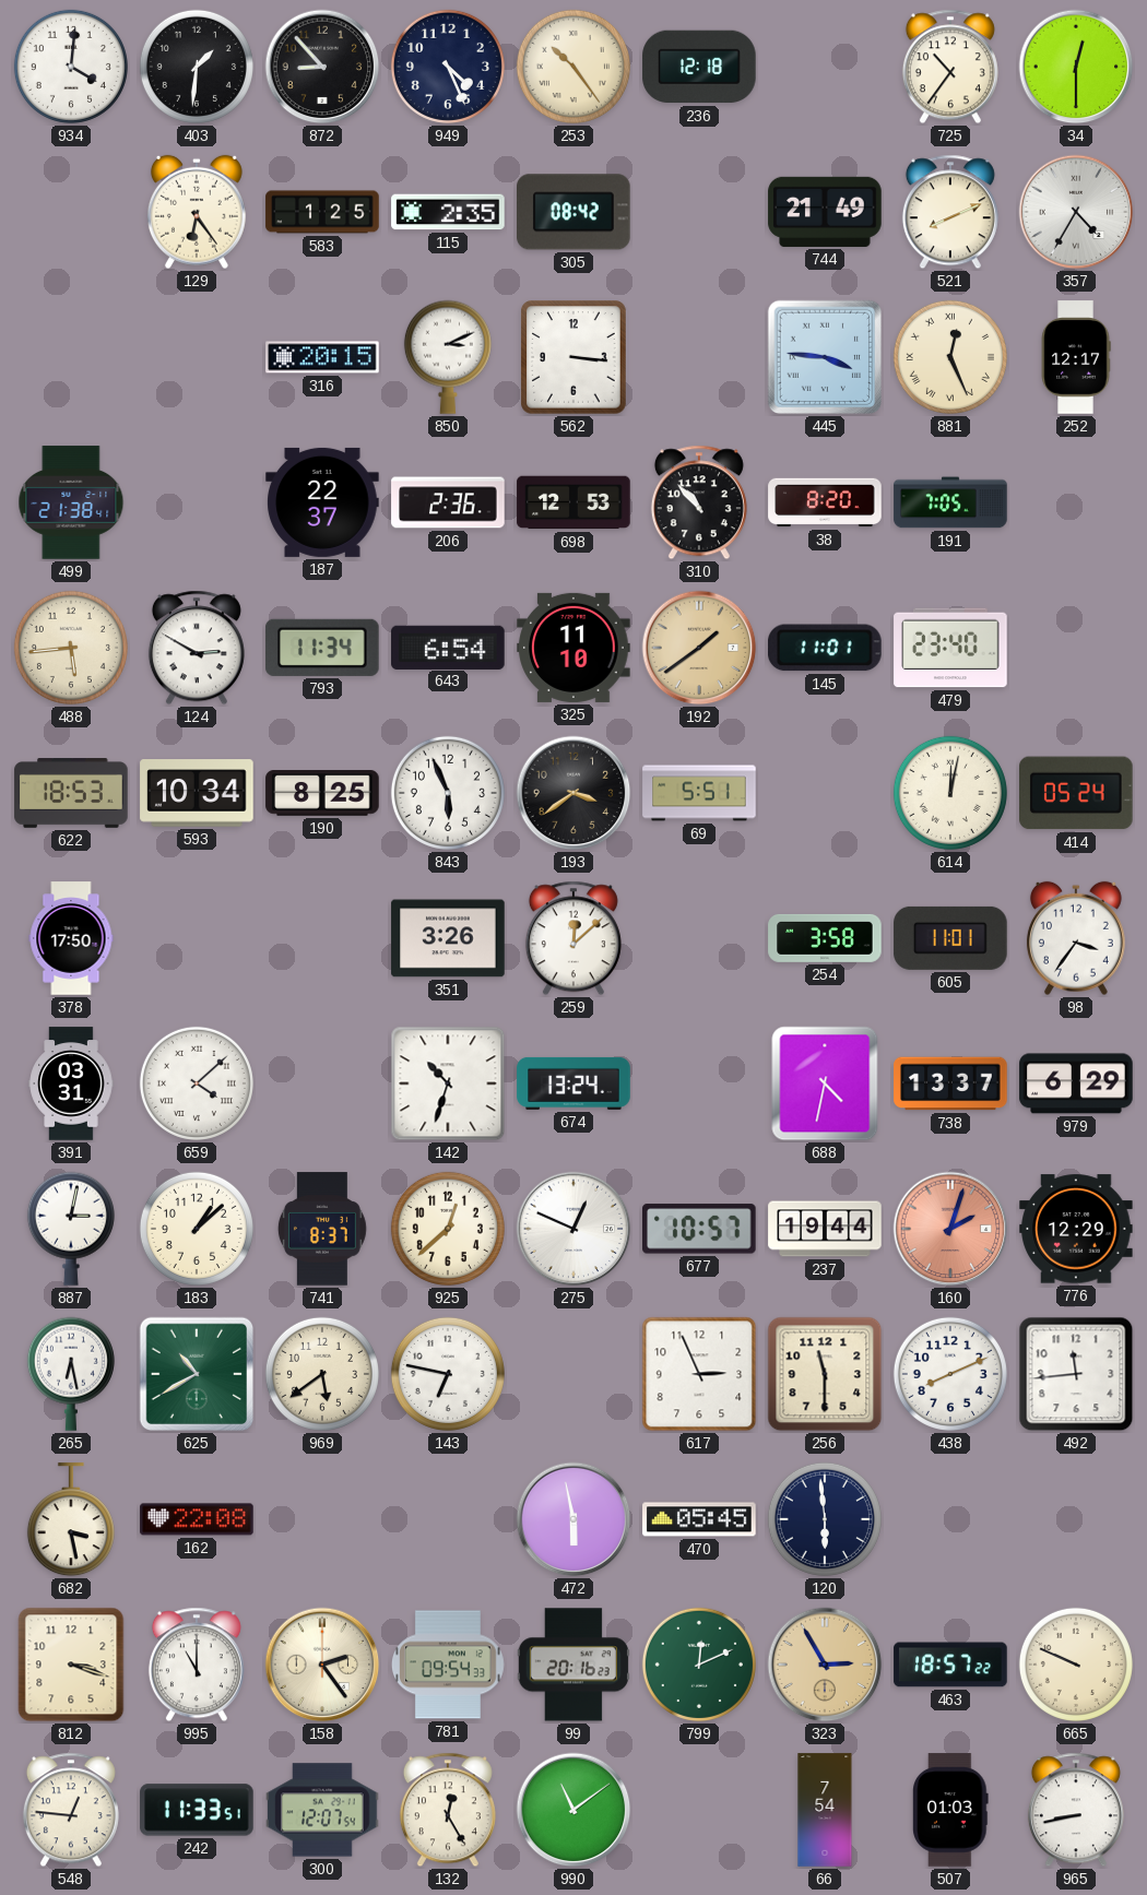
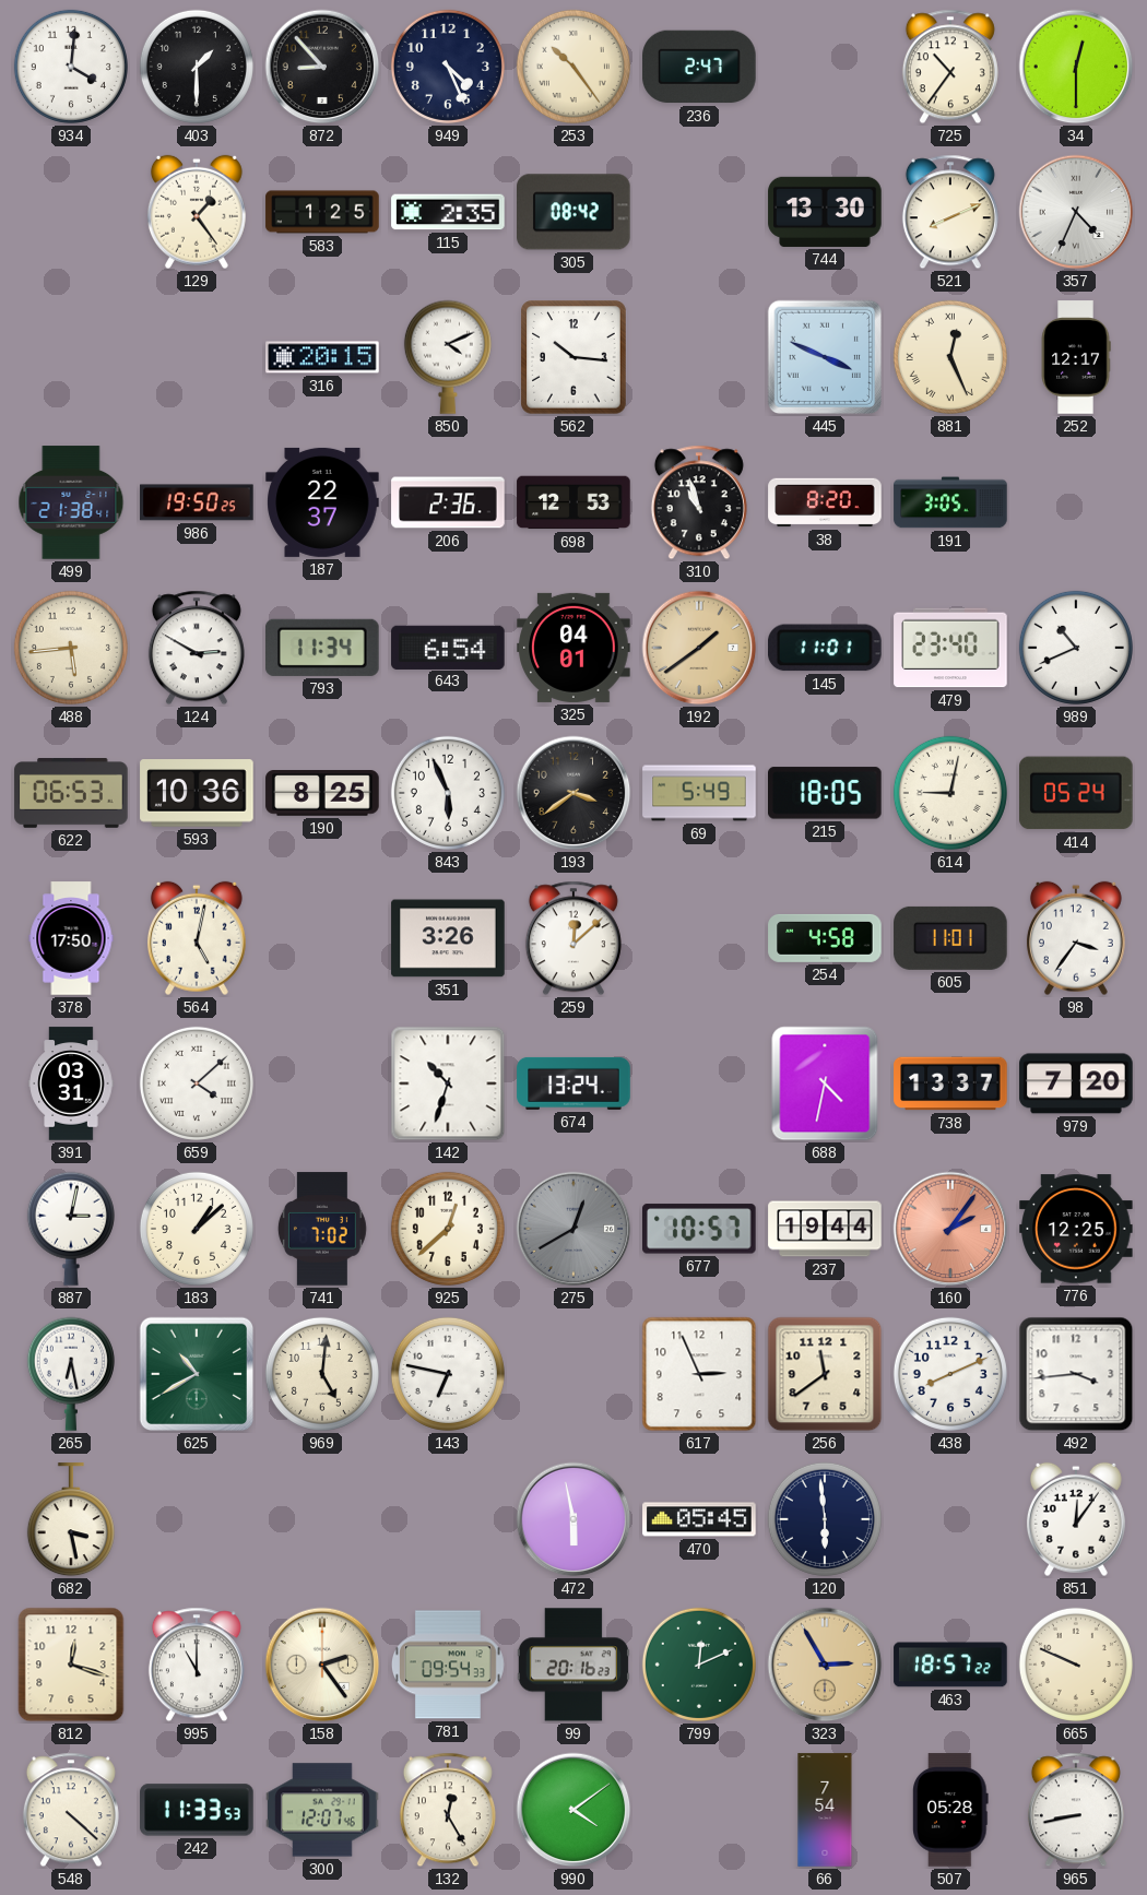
403: 1:31 -> 1:30 (197, 67)
236: 12:18 -> 2:47 (699, 67)
129: 6:24 -> 1:24 (197, 212)
744: 21:49 -> 13:30 (825, 212)
357: 4:35 -> 4:34 (1076, 212)
850: 3:11 -> 4:11 (448, 357)
562: 3:16 -> 10:16 (573, 357)
445: 3:46 -> 3:49 (825, 357)
986: none -> 19:50 (197, 502)
310: 10:53 -> 10:57 (699, 502)
191: 7:05 -> 3:05 (950, 502)
325: 11:10 -> 04:01 (573, 648)
989: none -> 10:41 (1076, 648)
622: 18:53 -> 06:53 (71, 794)
593: 10:34 -> 10:36 (197, 793)
69: 5:51 -> 5:49 (699, 793)
215: none -> 18:05 (826, 793)
614: 12:02 -> 9:02 (950, 793)
564: none -> 5:02 (197, 938)
254: 3:58 -> 4:58 (825, 938)
979: 6:29 -> 7:20 (1076, 1083)
741: 8:37 -> 7:02 (322, 1229)
275: 12:49 -> 12:40 (573, 1229)
275 dial: white -> grey (573, 1229)
160: 2:03 -> 2:06 (950, 1229)
776: 12:29 -> 12:25 (1076, 1229)
969: 5:39 -> 5:01 (322, 1374)
256: 11:30 -> 11:39 (825, 1374)
492: 11:44 -> 3:44 (1076, 1374)
162: 22:08 -> none (197, 1519)
851: none -> 12:06 (1076, 1519)
812: 3:18 -> 12:18 (71, 1665)
548: 12:46 -> 4:22 (71, 1810)
242: 11:33:51 -> 11:33:53 (197, 1810)
300: 12:07:54 -> 12:07:46 (322, 1810)
990: 11:09 -> 4:09 (573, 1810)
507: 01:03 -> 05:28 (951, 1810)
